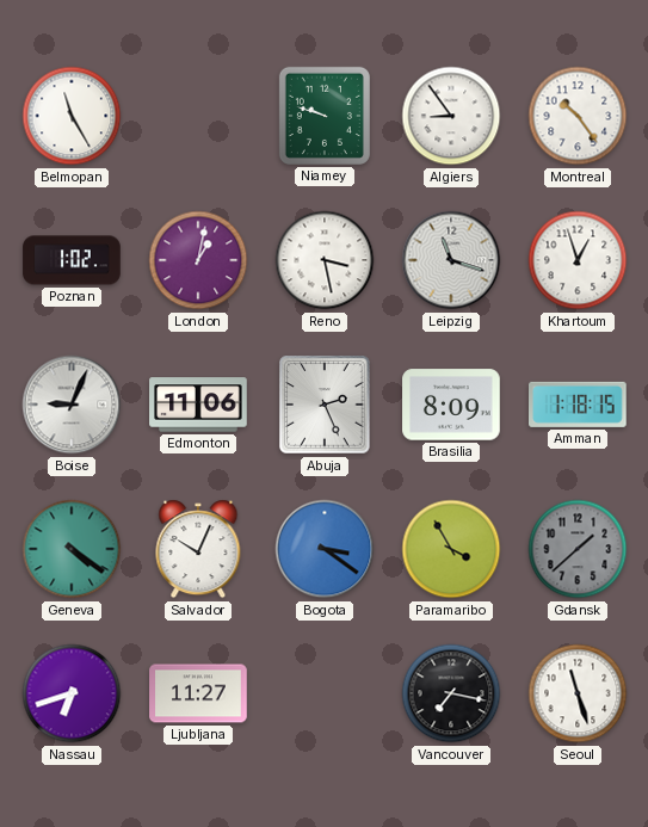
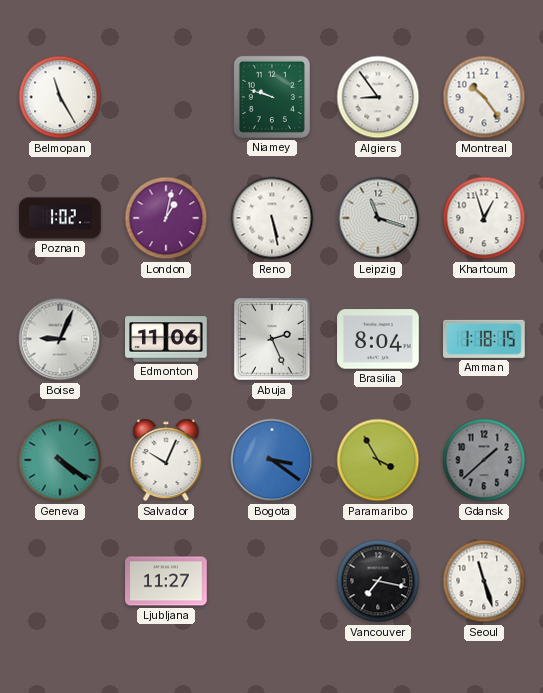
Reno: 3:28 -> 5:28 (272, 218)
Brasilia: 8:09 -> 8:04 (378, 339)
Nassau: 6:42 -> none (72, 693)
